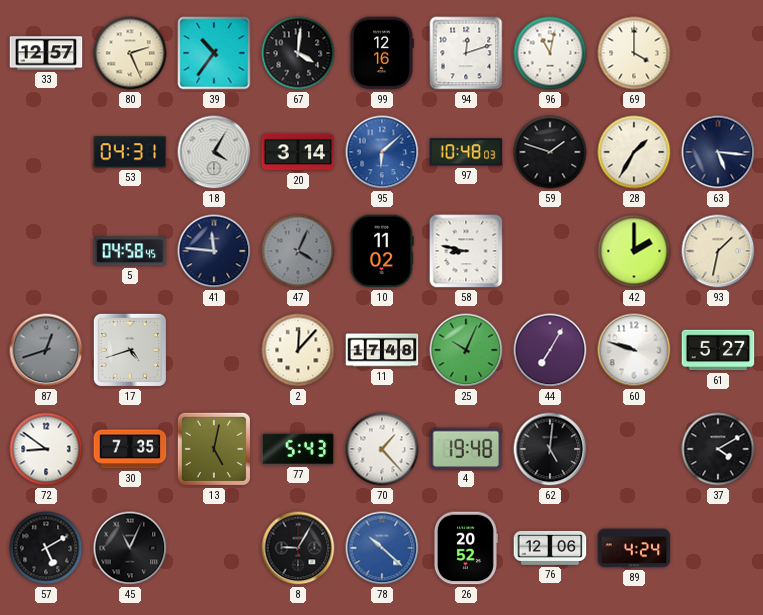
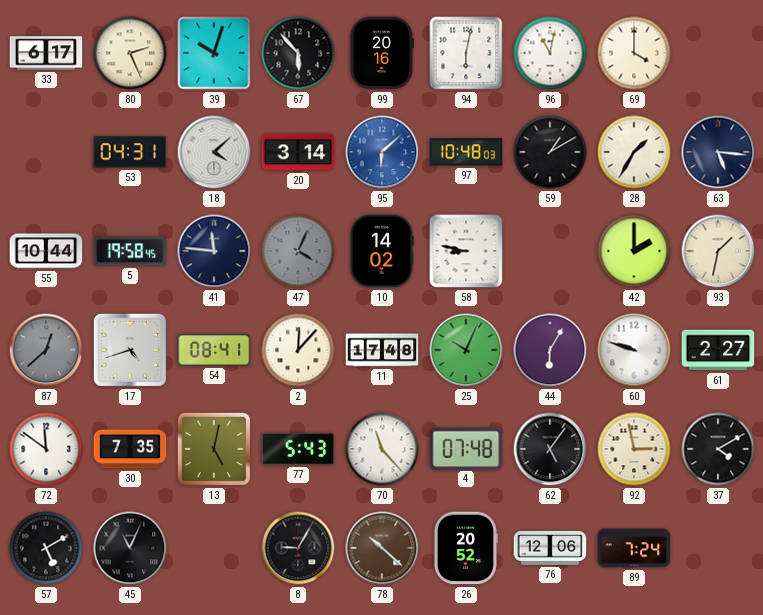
33: 12:57 -> 6:17 (46, 53)
39: 10:36 -> 10:03 (214, 53)
67: 4:01 -> 5:53 (298, 53)
99: 12:16 -> 20:16 (382, 53)
94: 12:12 -> 6:02 (466, 53)
18: 4:05 -> 4:08 (214, 152)
59: 1:48 -> 1:10 (550, 152)
55: none -> 10:44 (46, 251)
5: 04:58 -> 19:58 (130, 251)
10: 11:02 -> 14:02 (382, 251)
87: 12:42 -> 12:38 (46, 350)
54: none -> 08:41 (214, 350)
44: 7:05 -> 6:05 (550, 350)
61: 5:27 -> 2:27 (718, 350)
72: 8:51 -> 11:51 (46, 449)
70: 1:23 -> 11:23 (382, 449)
4: 19:48 -> 07:48 (466, 448)
62: 5:01 -> 5:06 (550, 449)
92: none -> 2:58 (634, 449)
78 dial: blue -> brown (382, 548)
89: 4:24 -> 7:24 (634, 548)
